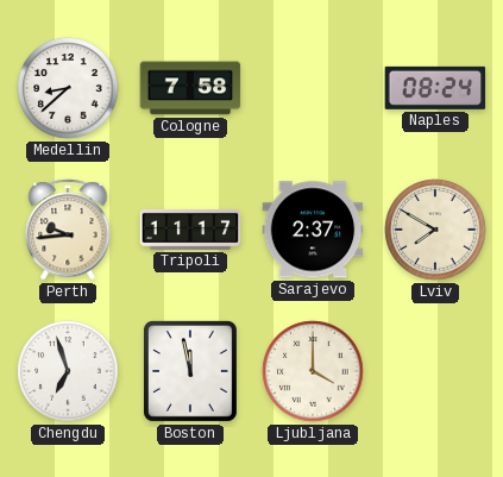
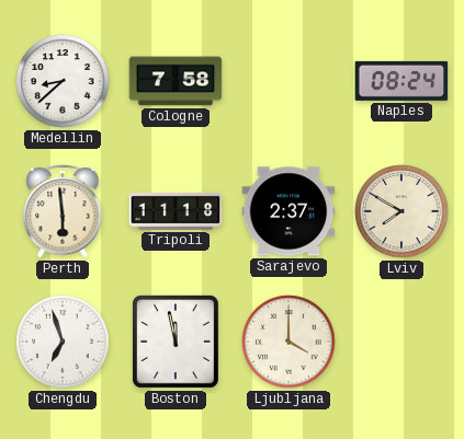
Perth: 9:44 -> 5:59 (63, 211)
Tripoli: 11:17 -> 11:18 (176, 212)
